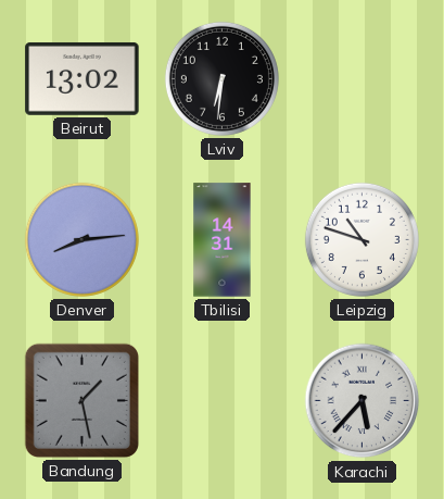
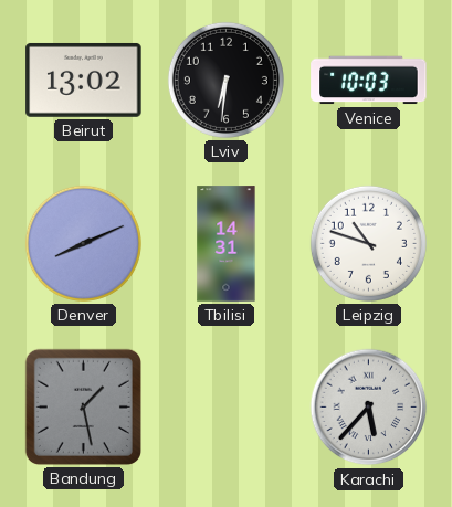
Venice: none -> 10:03 (369, 81)
Denver: 8:14 -> 8:11 (83, 243)
